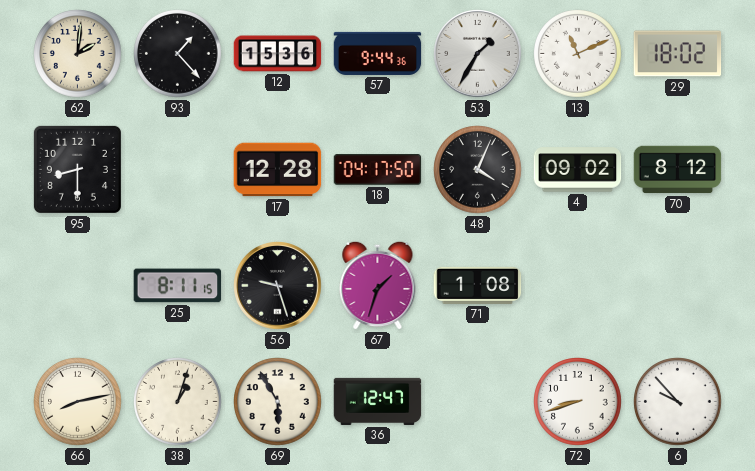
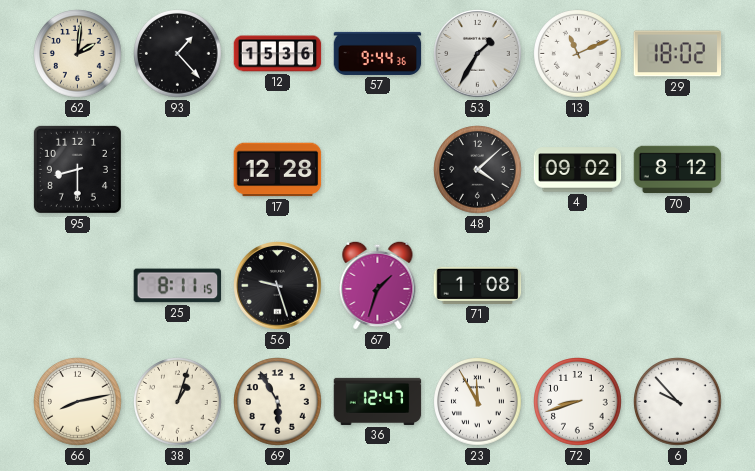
18: 04:17 -> none (378, 170)
48: 4:04 -> 4:08 (478, 170)
23: none -> 11:55 (478, 402)
